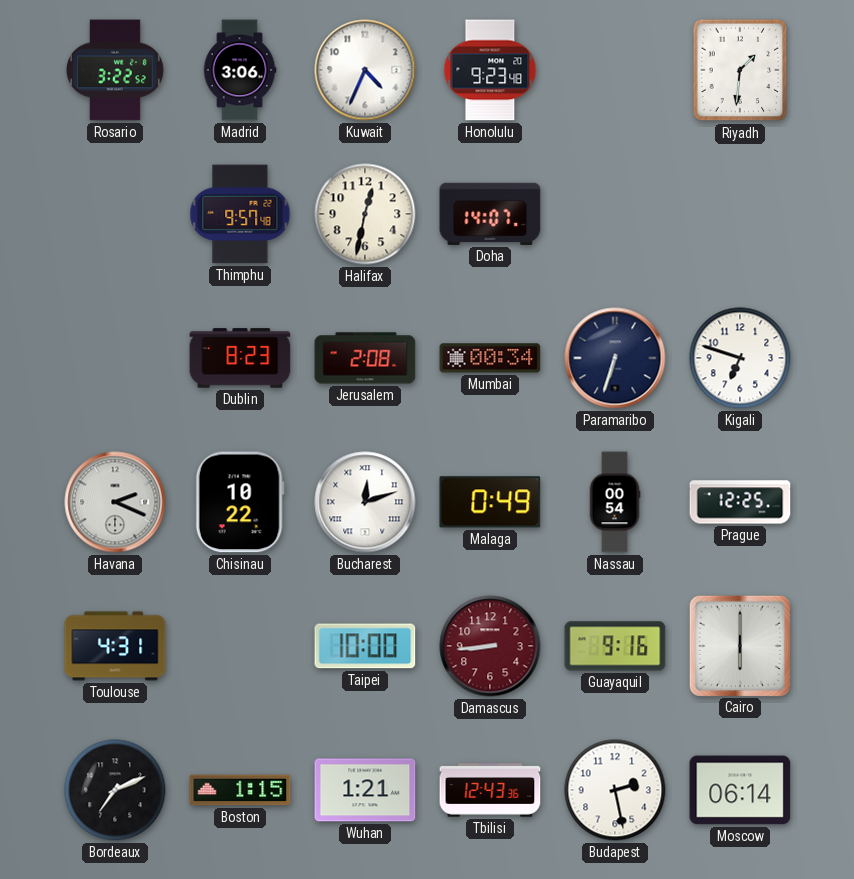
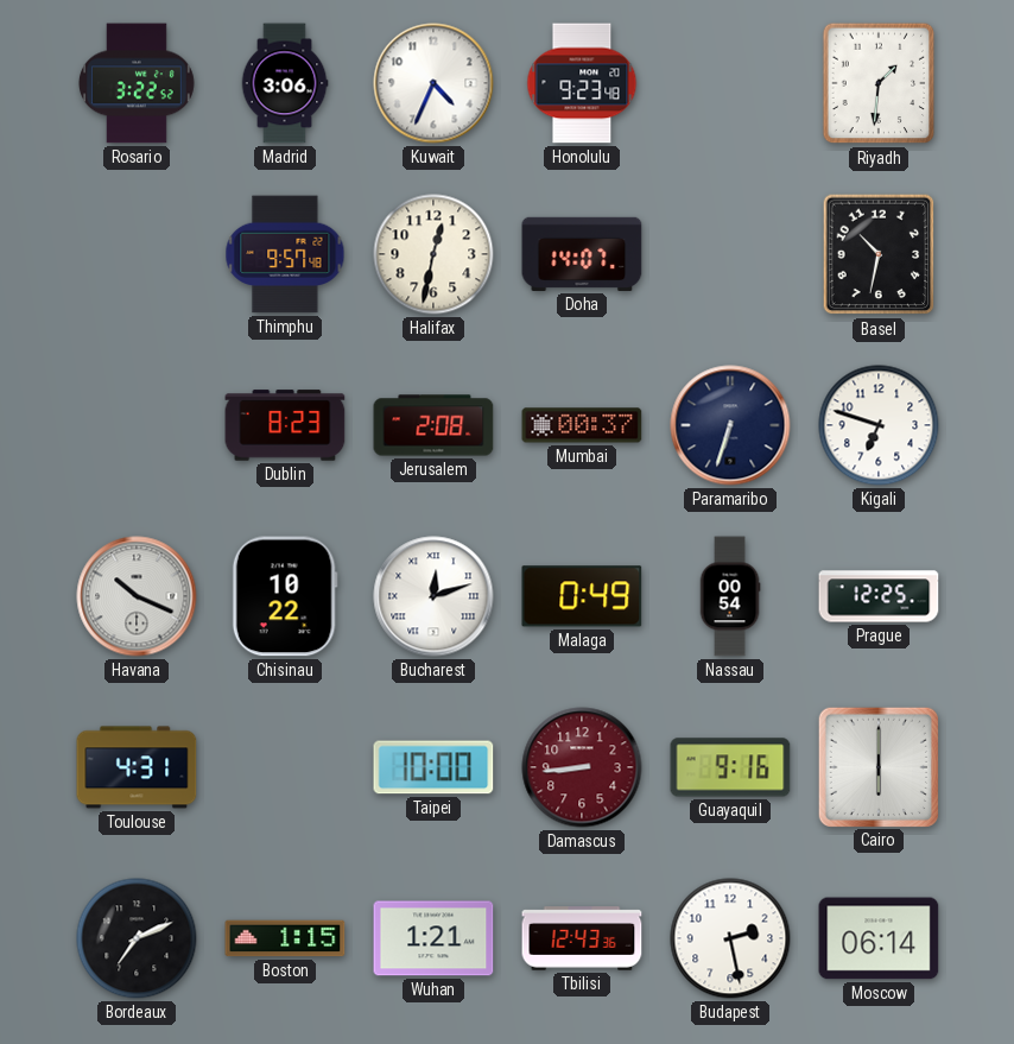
Basel: none -> 10:32 (879, 254)
Mumbai: 00:34 -> 00:37 (582, 425)
Havana: 2:19 -> 10:19 (137, 596)
